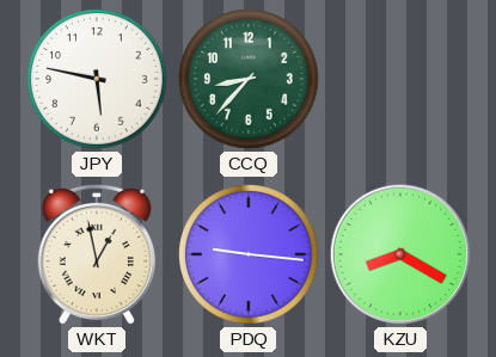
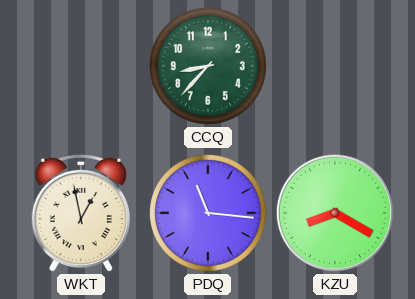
JPY: 5:47 -> none (97, 79)
PDQ: 9:16 -> 11:16 (208, 213)
